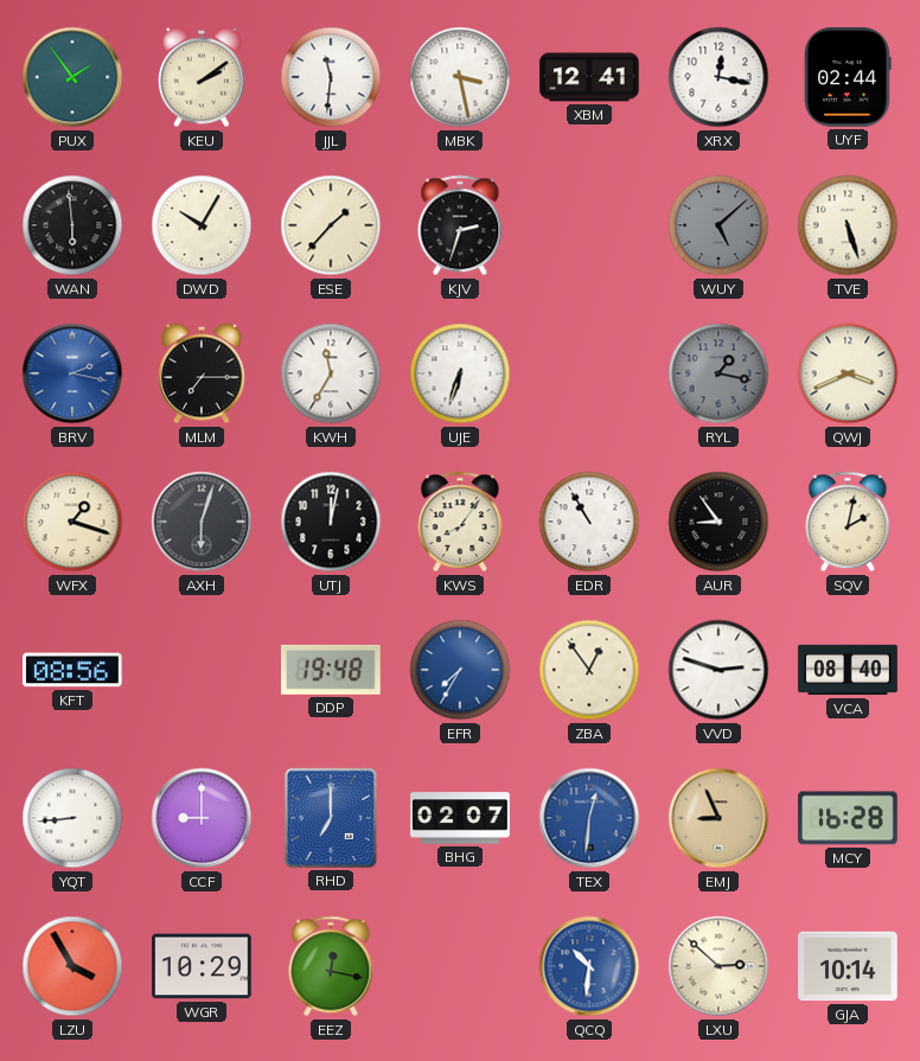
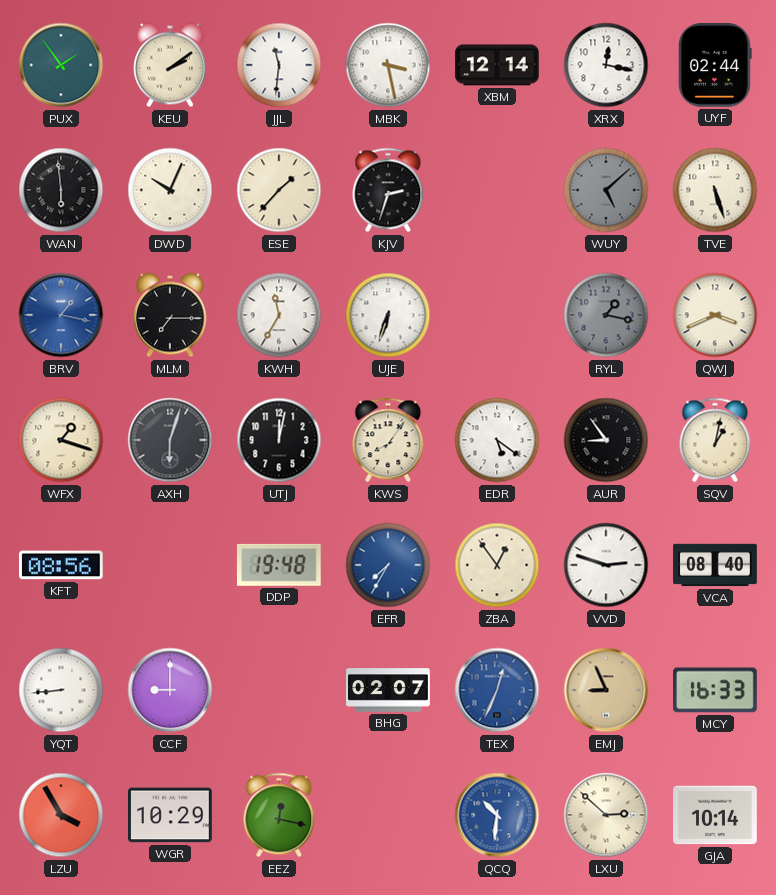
XBM: 12:41 -> 12:14 (497, 65)
DWD: 10:05 -> 10:04 (170, 190)
BRV: 2:17 -> 1:17 (61, 315)
EDR: 10:55 -> 5:21 (497, 440)
SQV: 2:02 -> 1:02 (715, 440)
RHD: 7:00 -> none (331, 818)
TEX: 12:31 -> 12:34 (497, 690)
MCY: 16:28 -> 16:33 (715, 690)
